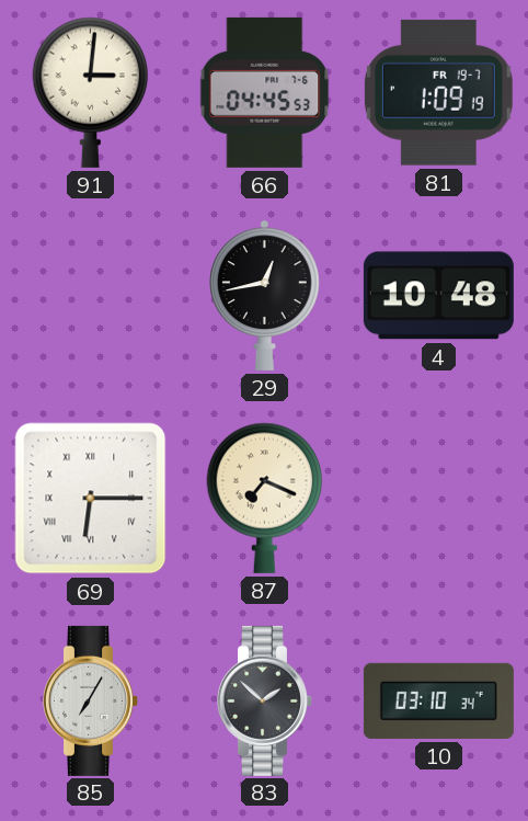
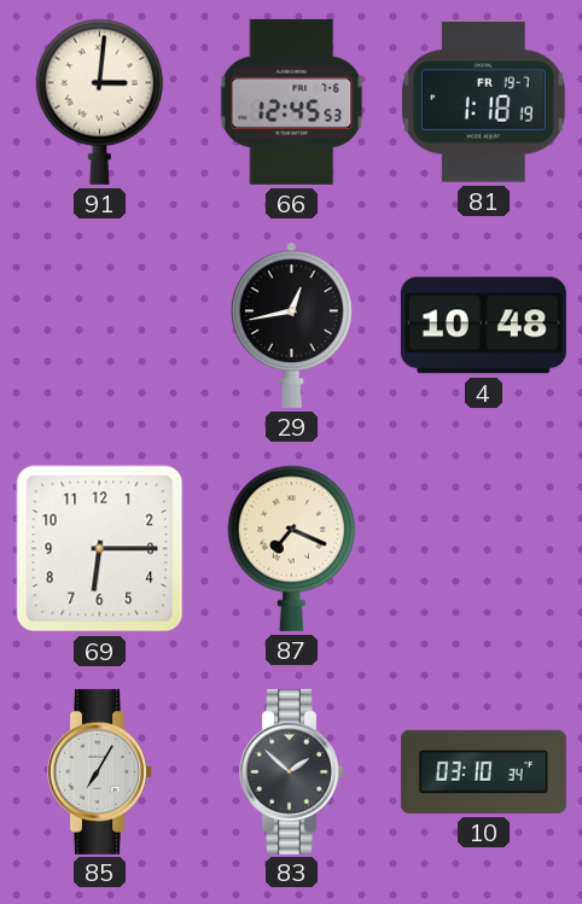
66: 04:45 -> 12:45 (292, 101)
81: 1:09 -> 1:18 (483, 101)
69 numerals: Roman -> Arabic (100, 549)
